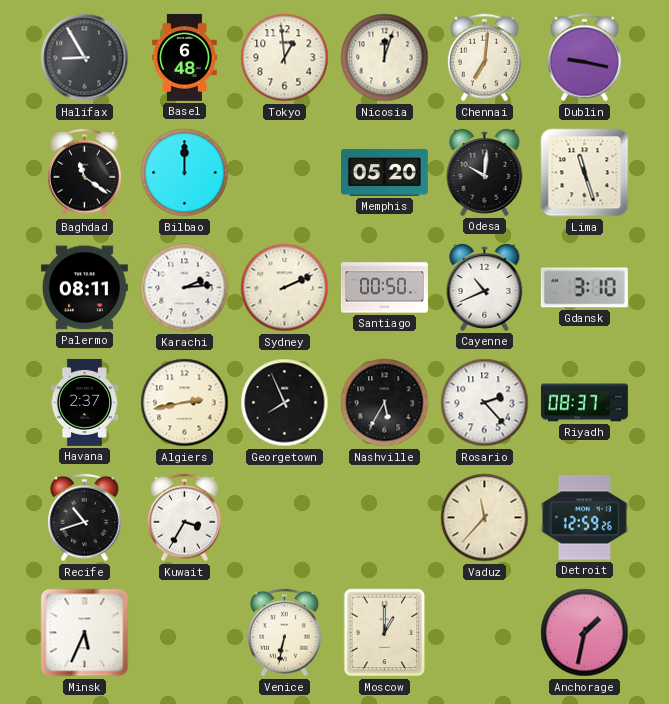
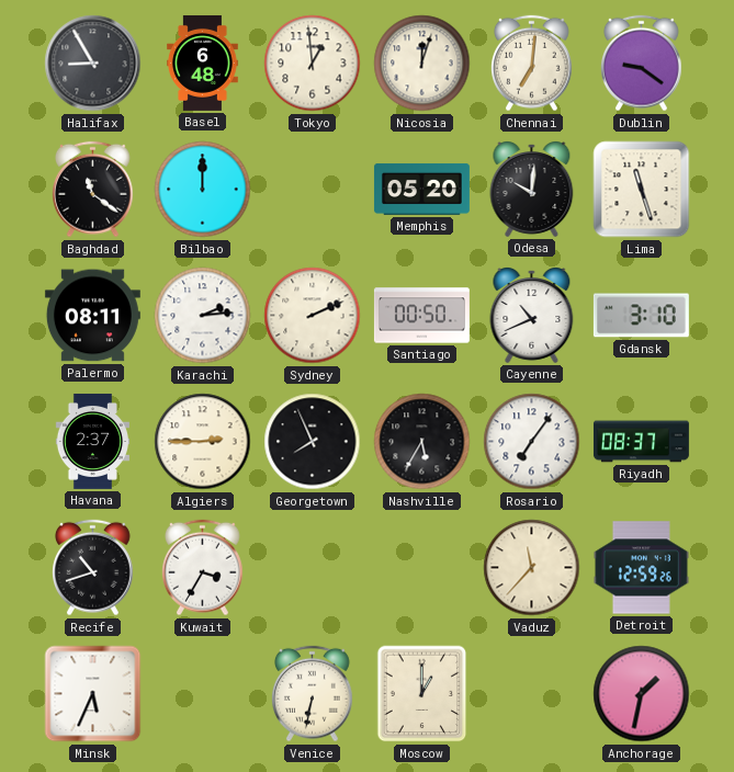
Dublin: 9:17 -> 9:21 (642, 64)
Algiers: 2:43 -> 2:45 (203, 442)
Rosario: 2:23 -> 7:06 (532, 442)
